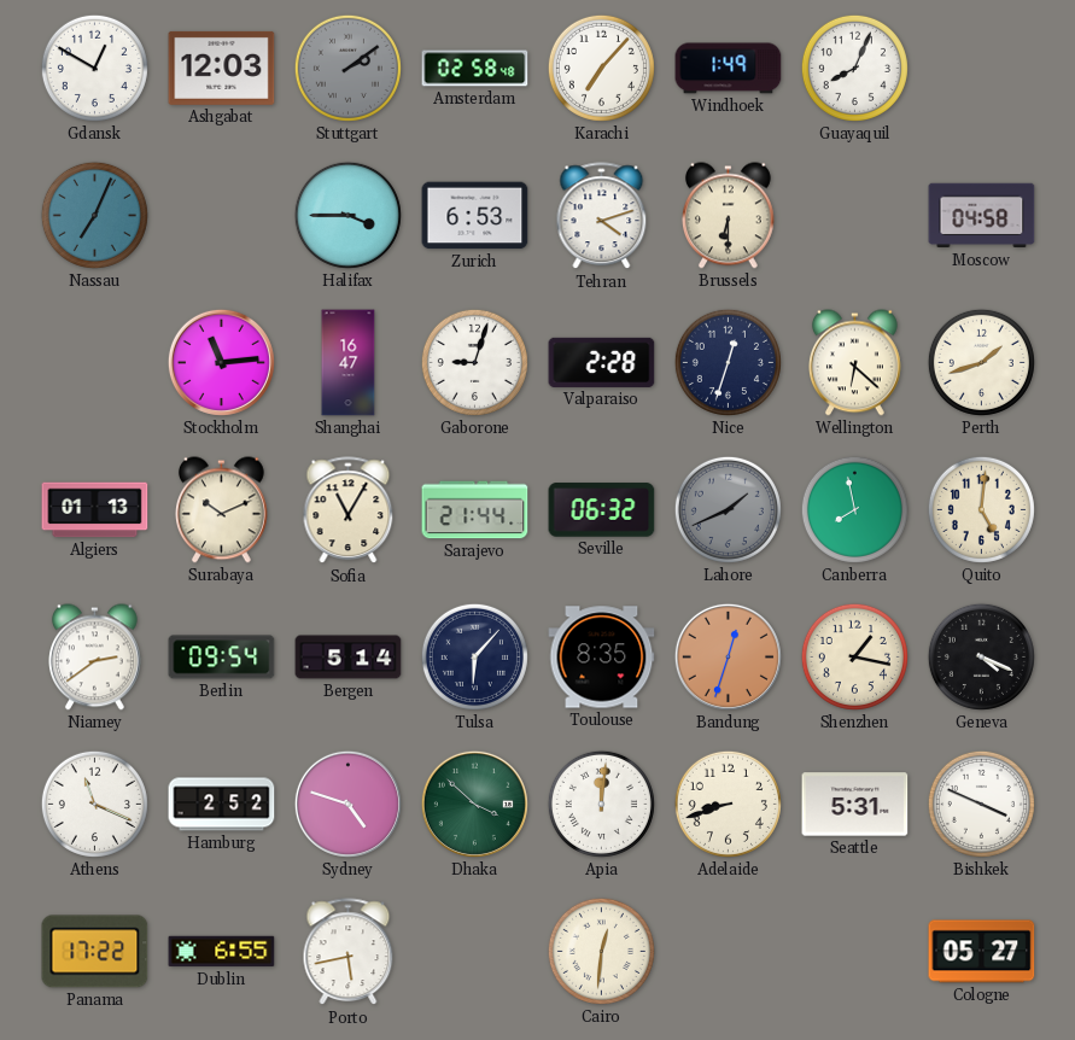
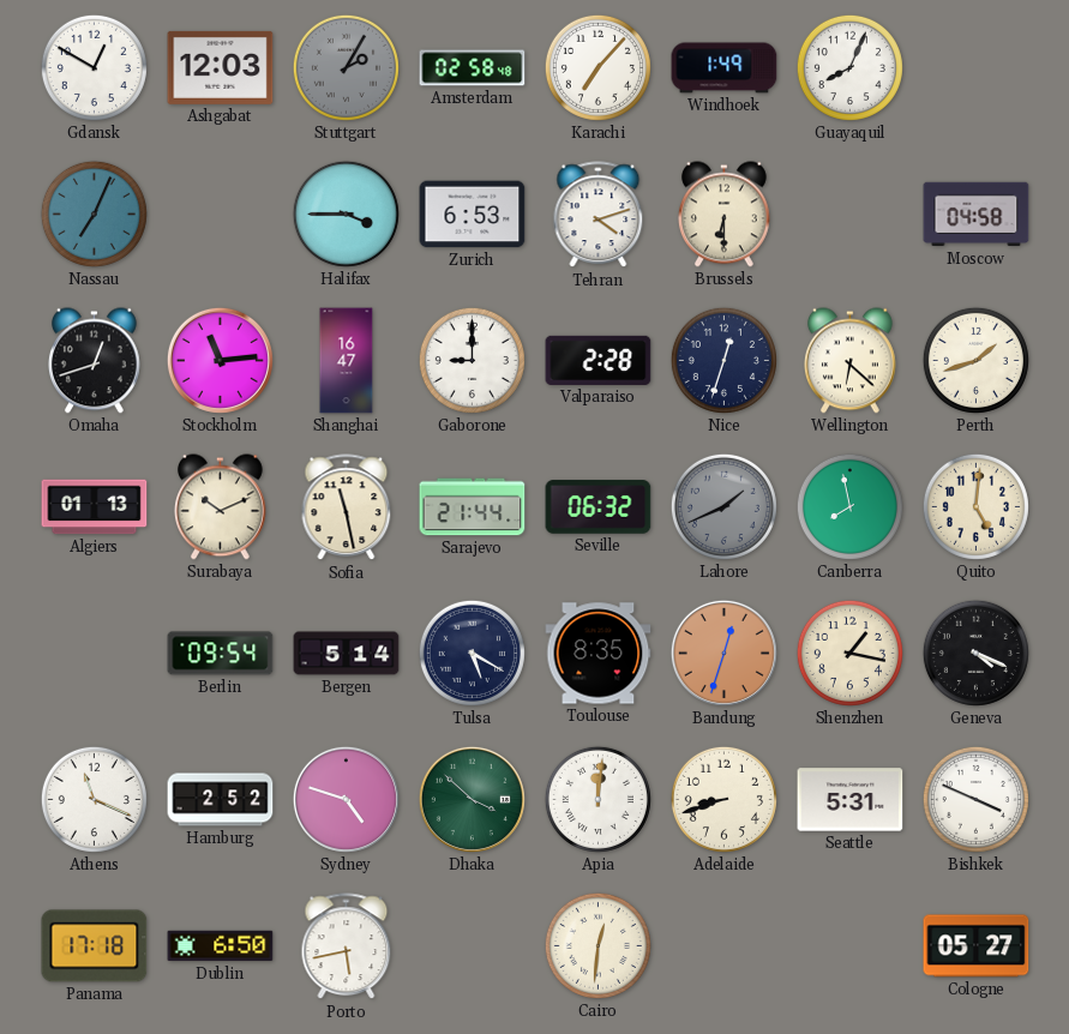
Stuttgart: 2:09 -> 2:05 (346, 67)
Omaha: none -> 12:42 (94, 361)
Gaborone: 9:03 -> 9:00 (472, 360)
Sofia: 11:05 -> 11:28 (347, 507)
Niamey: 2:39 -> none (94, 658)
Tulsa: 6:07 -> 5:20 (472, 653)
Panama: 17:22 -> 17:18 (95, 946)
Dublin: 6:55 -> 6:50 (221, 946)
